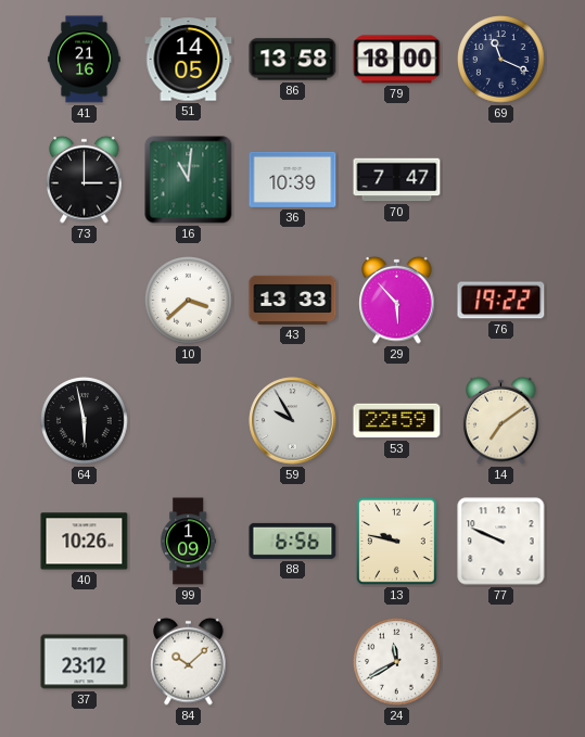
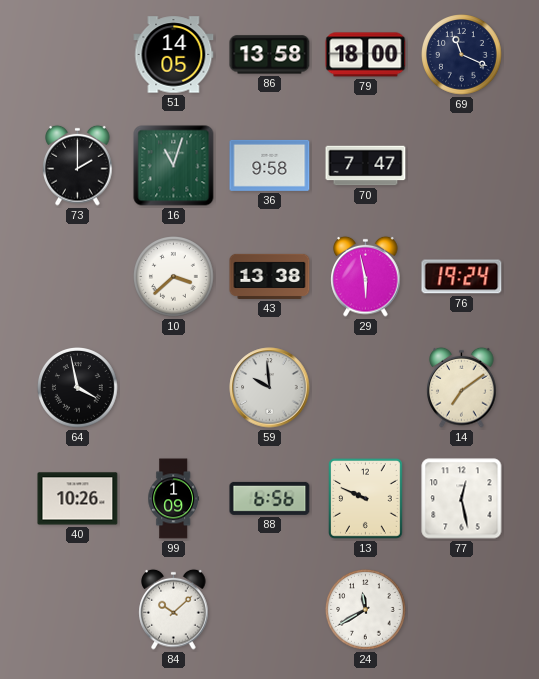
41: 21:16 -> none (85, 60)
73: 3:00 -> 2:00 (78, 165)
16: 11:01 -> 11:03 (174, 166)
36: 10:39 -> 9:58 (270, 165)
43: 13:33 -> 13:38 (270, 276)
29: 5:53 -> 5:58 (366, 276)
76: 19:22 -> 19:24 (462, 277)
64: 5:58 -> 3:58 (78, 388)
59: 9:55 -> 9:59 (270, 388)
53: 22:59 -> none (397, 421)
13: 9:47 -> 9:49 (366, 499)
77: 9:49 -> 12:28 (462, 499)
37: 23:12 -> none (85, 662)
